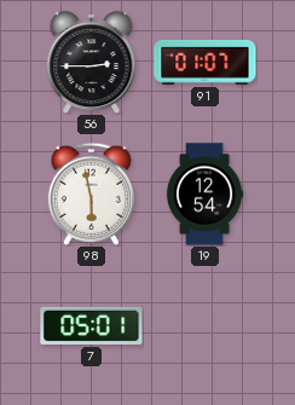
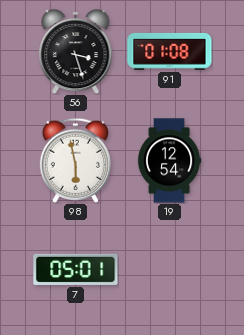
56: 2:45 -> 3:27 (76, 51)
91: 01:07 -> 01:08 (170, 51)
